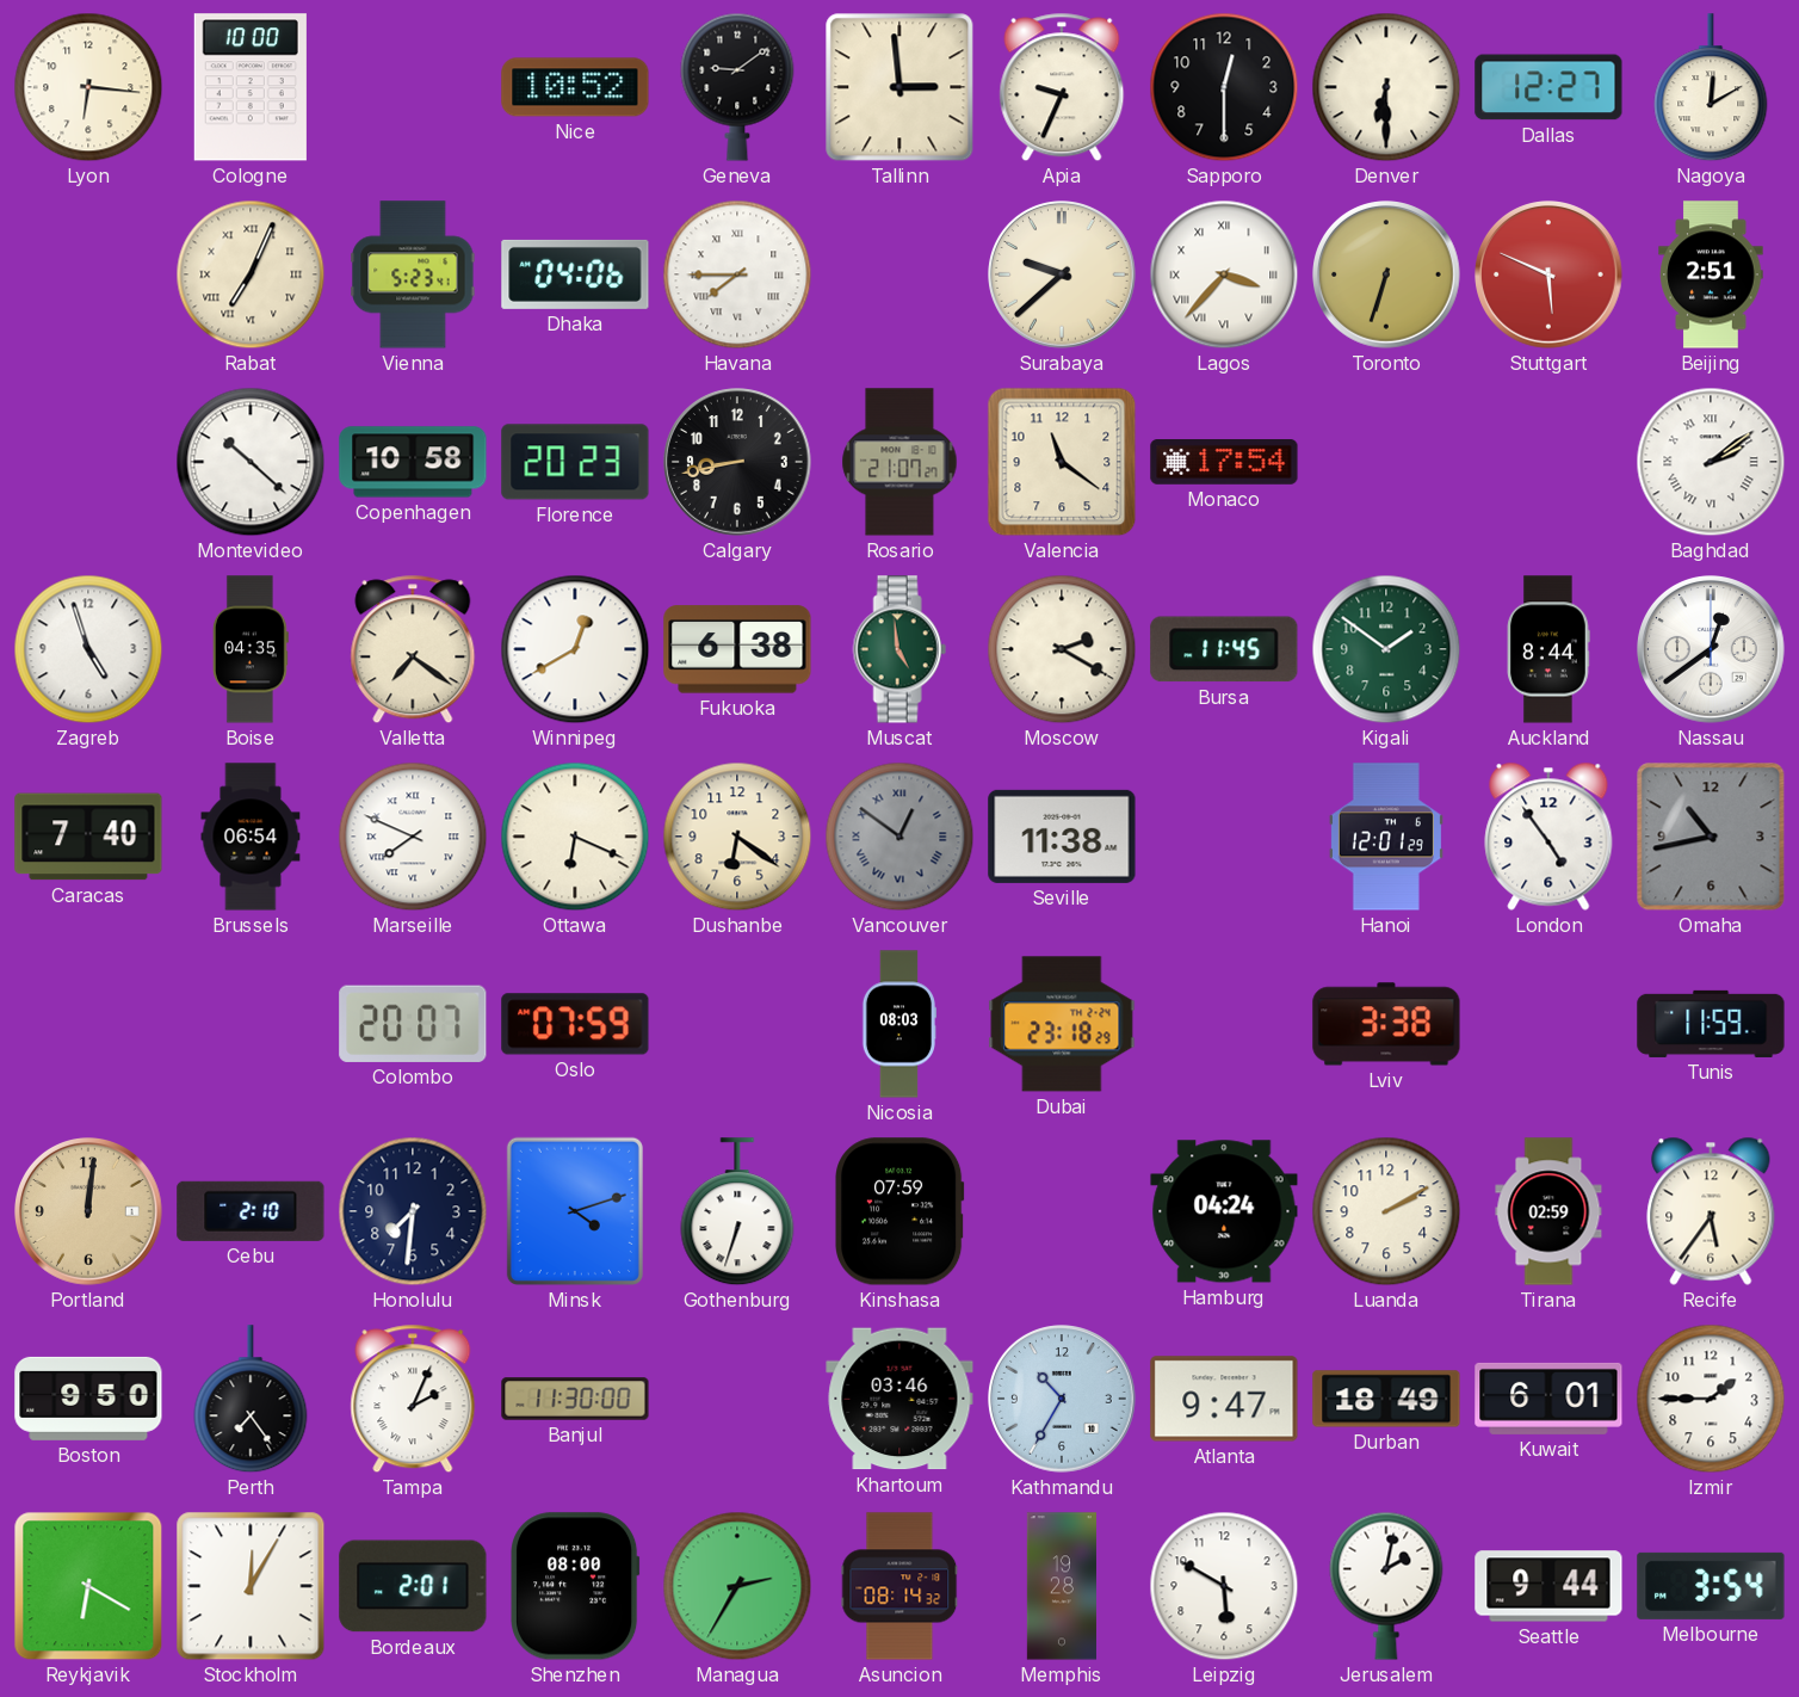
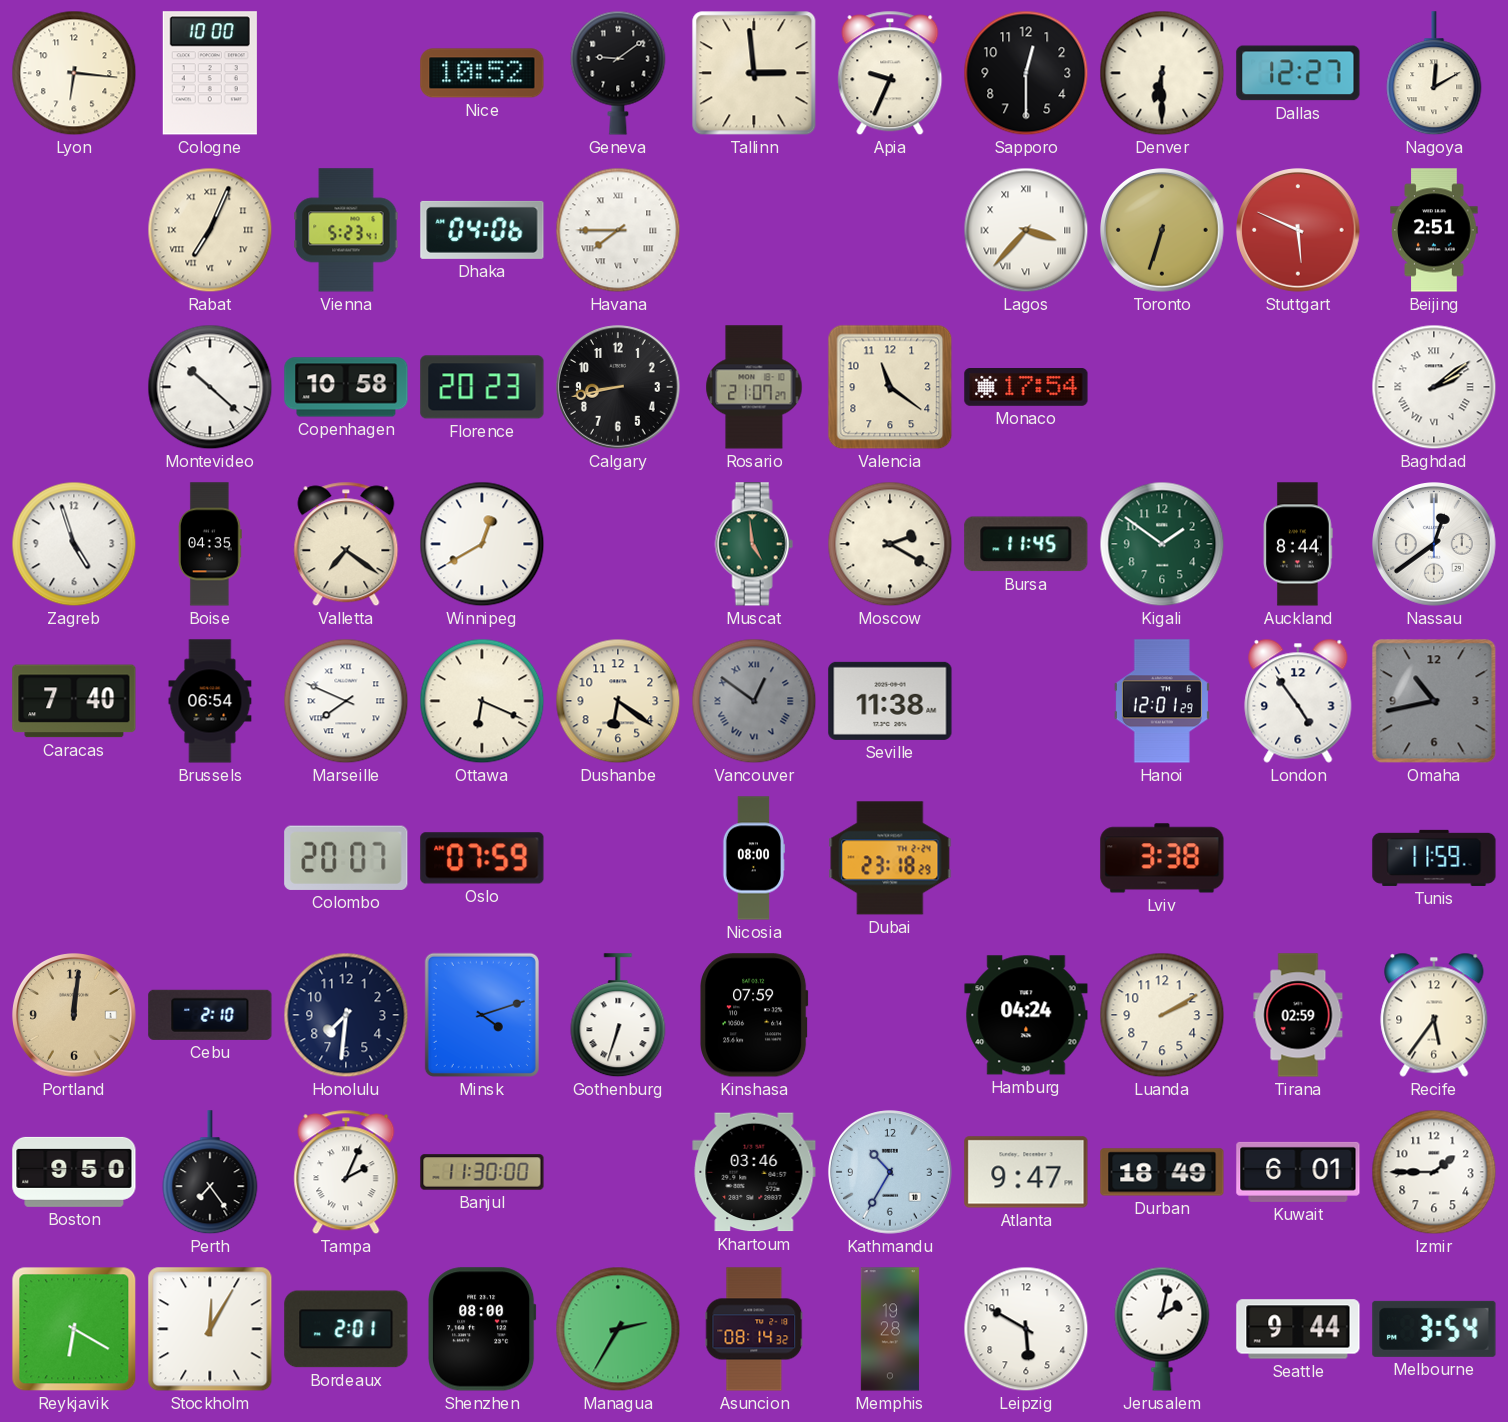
Surabaya: 9:38 -> none (1063, 276)
Fukuoka: 6:38 -> none (737, 649)
Nicosia: 08:03 -> 08:00 (753, 858)
